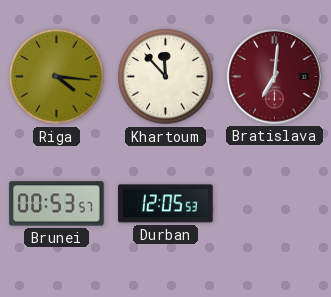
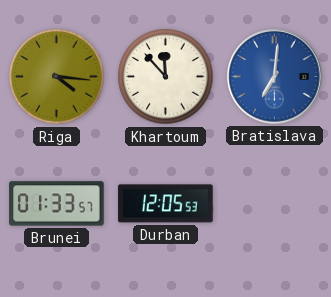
Bratislava dial: burgundy -> blue (275, 77)
Brunei: 00:53 -> 01:33 (57, 204)
